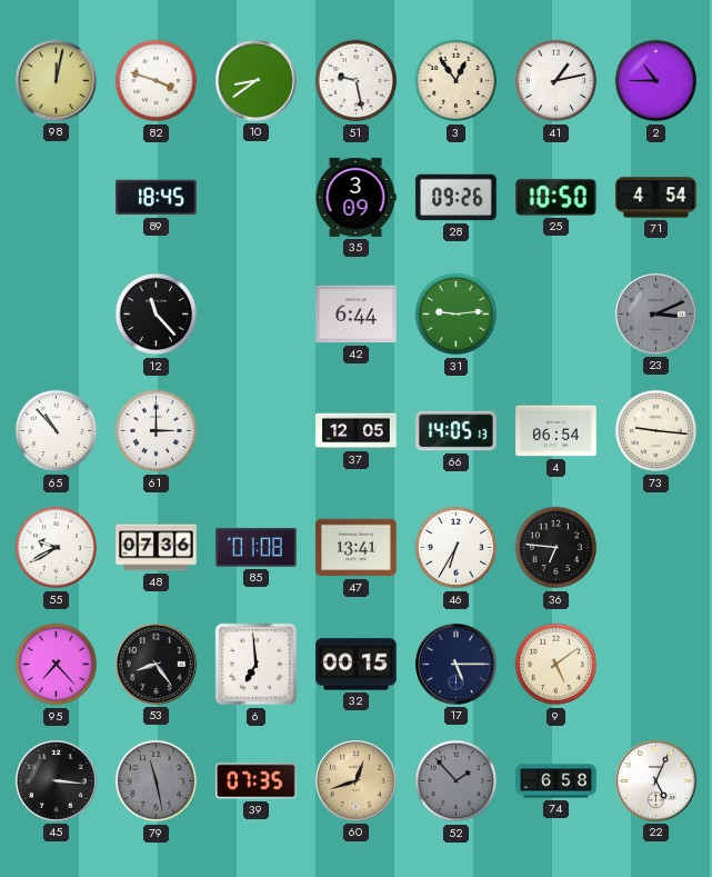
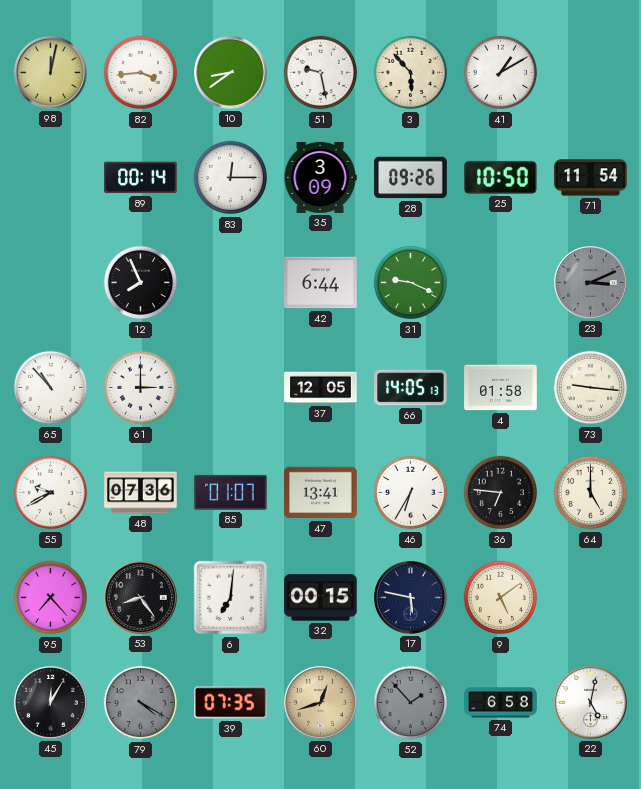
82: 3:48 -> 3:44 (141, 73)
3: 12:54 -> 5:53 (411, 73)
41: 1:13 -> 1:10 (501, 73)
2: 10:45 -> none (656, 81)
89: 18:45 -> 00:14 (141, 178)
83: none -> 12:15 (231, 178)
71: 4:54 -> 11:54 (591, 178)
12: 11:23 -> 7:56 (141, 283)
31: 9:14 -> 9:19 (411, 283)
4: 06:54 -> 01:58 (501, 388)
85: 01:08 -> 01:07 (231, 492)
64: none -> 5:00 (591, 493)
6: 6:59 -> 7:01 (231, 598)
17: 5:15 -> 5:47 (411, 598)
45: 3:16 -> 12:05 (51, 703)
79: 11:28 -> 4:20 (141, 703)
22: 5:04 -> 5:02 (591, 703)
